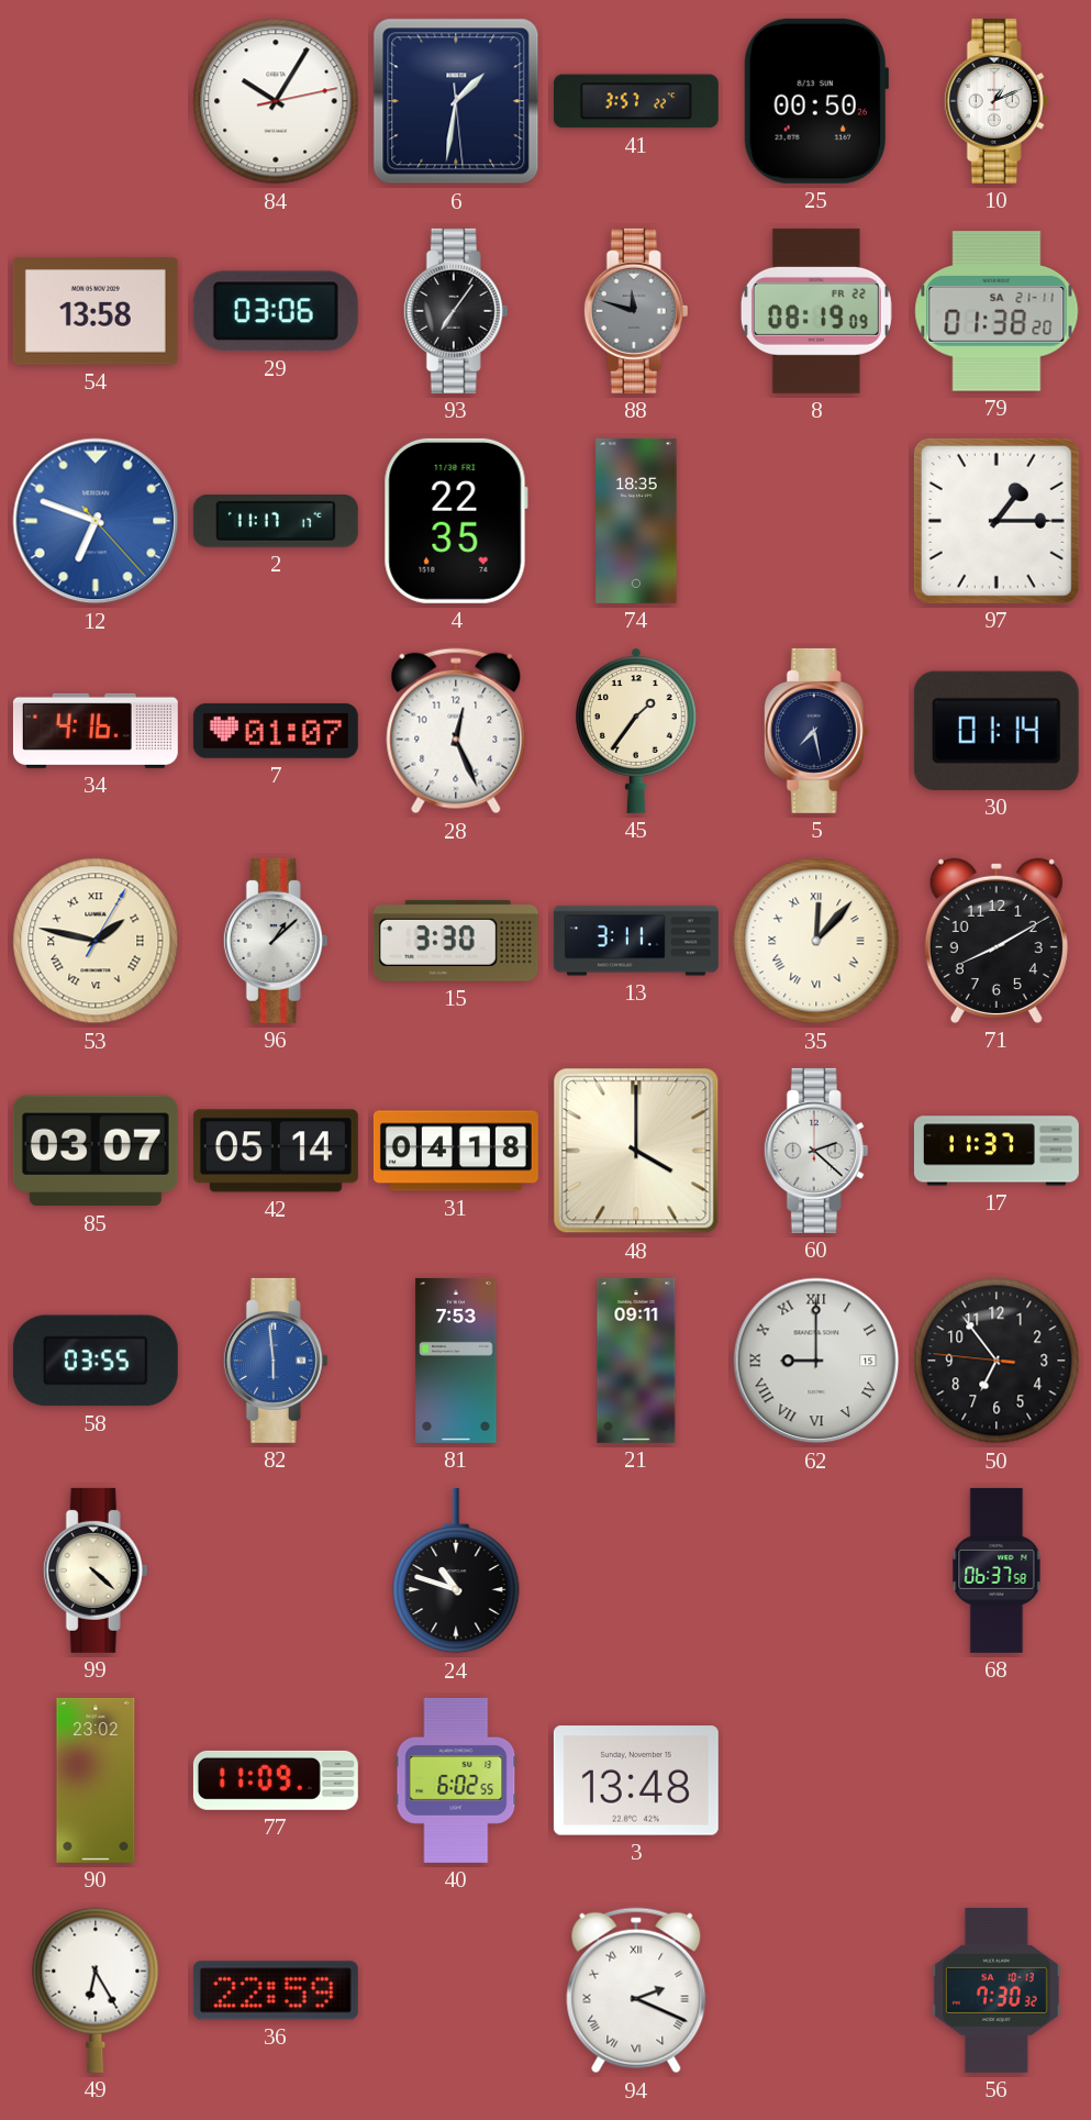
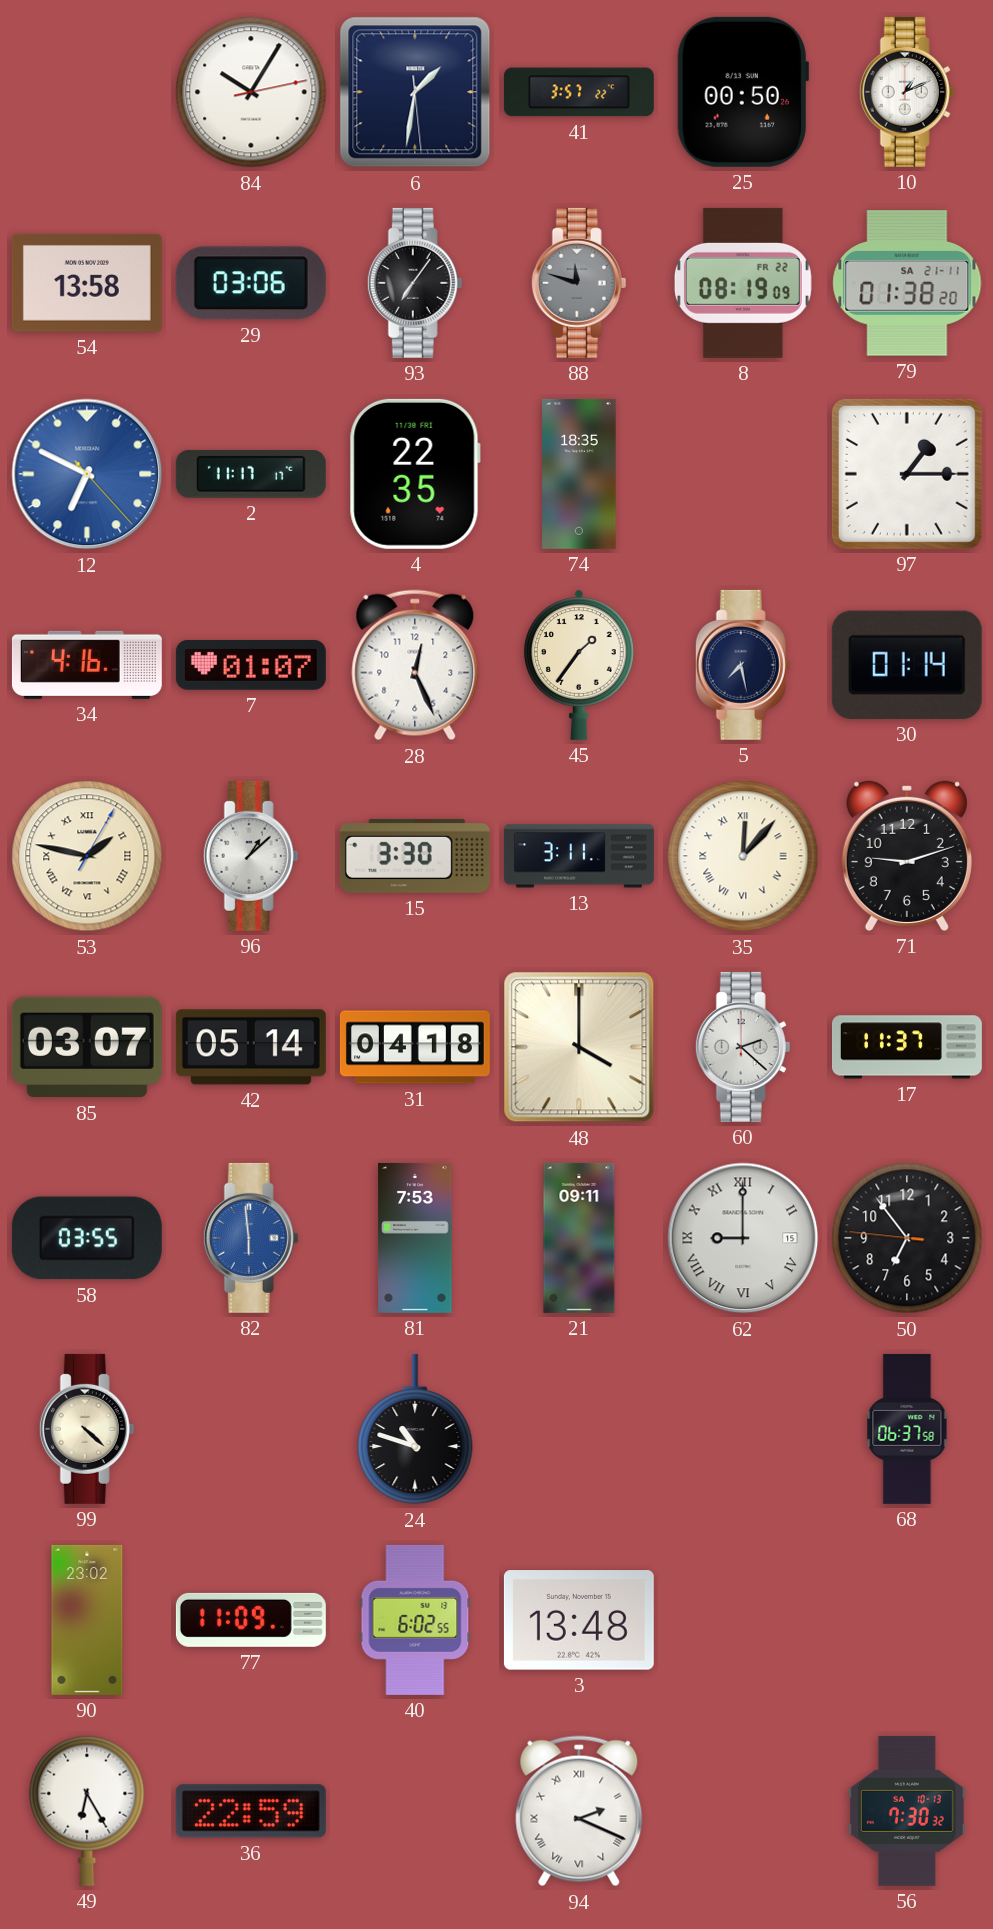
12: 6:48 -> 6:49 (87, 474)
71: 8:10 -> 9:12 (907, 856)
